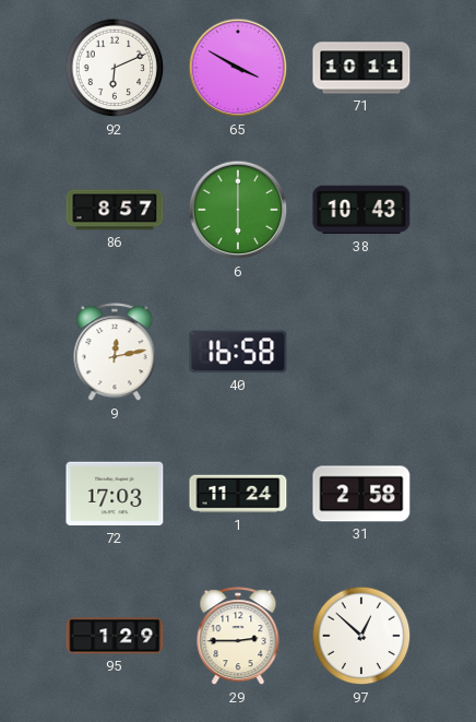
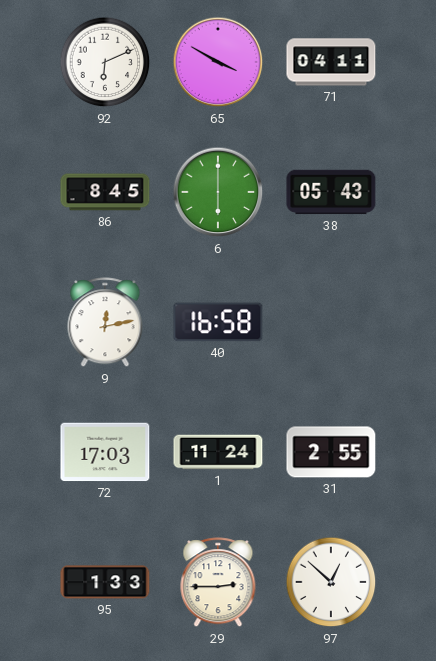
71: 10:11 -> 04:11 (331, 62)
86: 8:57 -> 8:45 (105, 192)
38: 10:43 -> 05:43 (331, 192)
31: 2:58 -> 2:55 (331, 452)
95: 1:29 -> 1:33 (105, 582)
